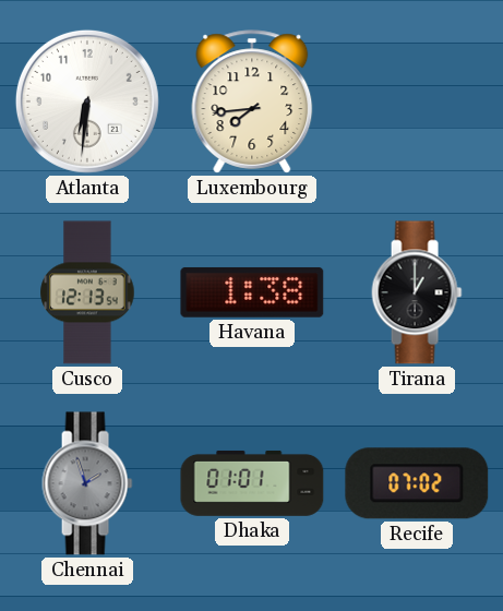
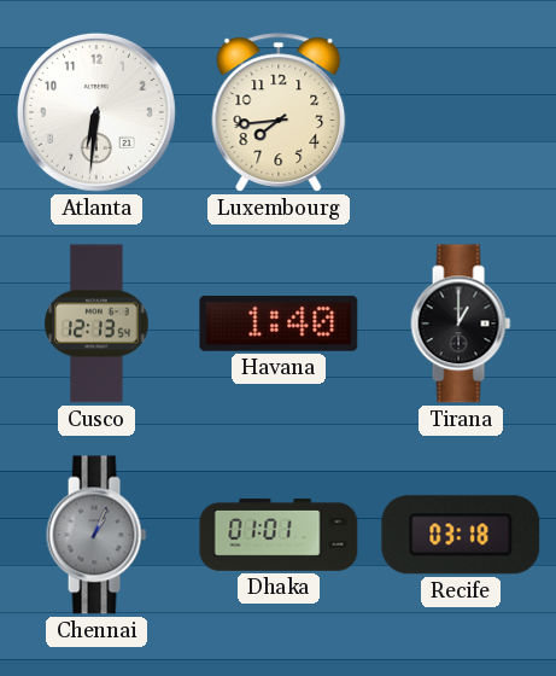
Havana: 1:38 -> 1:40 (279, 324)
Chennai: 1:57 -> 1:04 (96, 535)
Recife: 07:02 -> 03:18 (461, 535)
